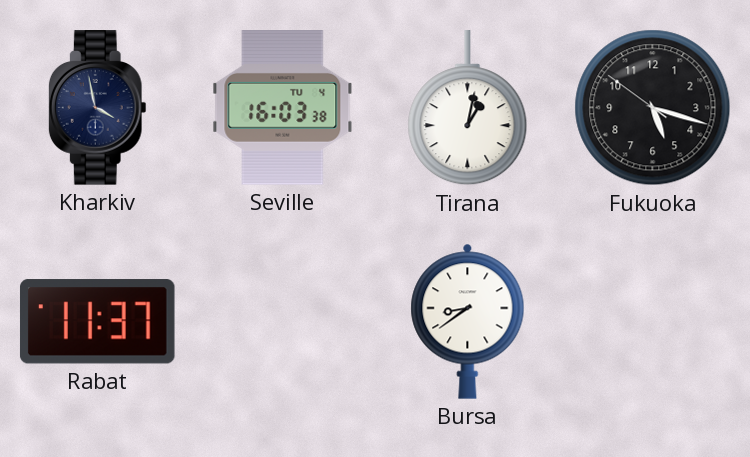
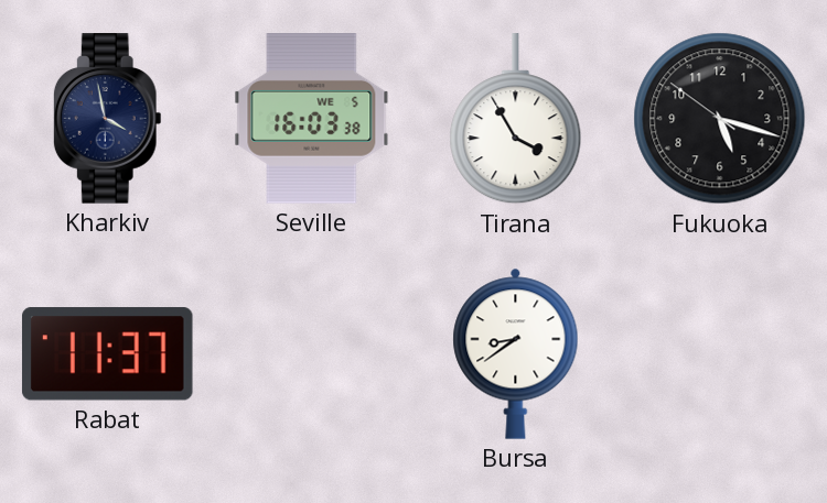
Seville date: TU 4 -> WE 5 (312, 119)
Tirana: 1:02 -> 3:55 (516, 119)
